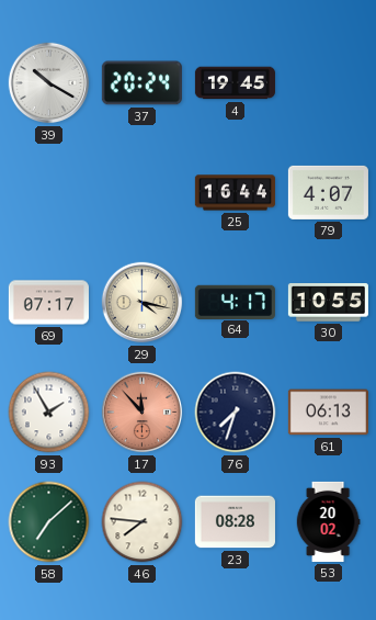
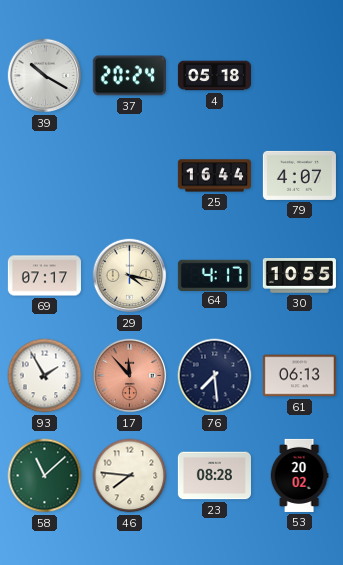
4: 19:45 -> 05:18 (214, 76)
76: 7:33 -> 7:29 (215, 376)
58: 7:08 -> 11:08 (45, 476)
